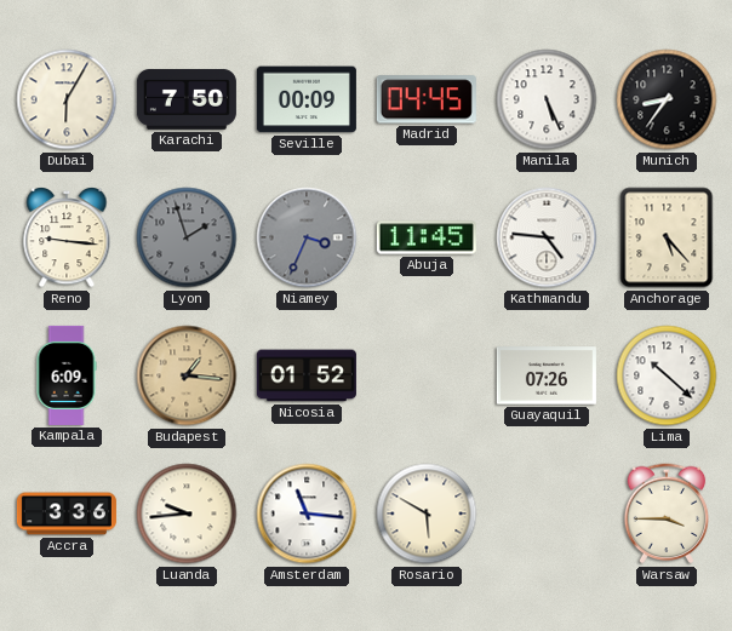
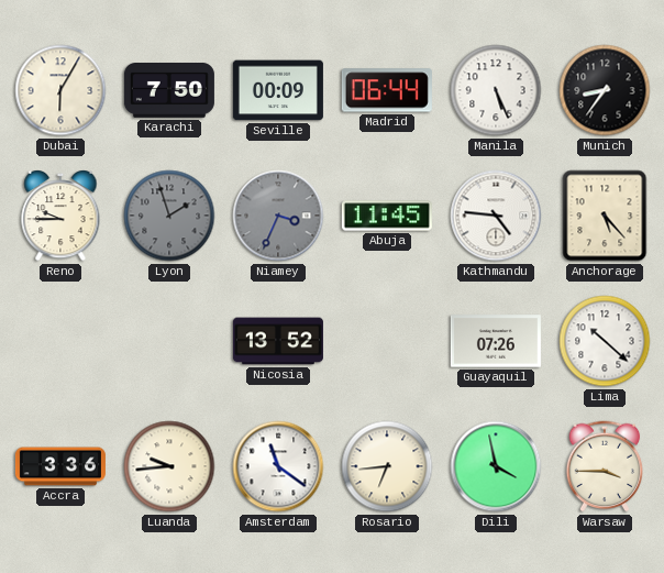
Madrid: 04:45 -> 06:44 (387, 90)
Reno: 9:16 -> 9:45 (60, 217)
Kampala: 6:09 -> none (67, 375)
Budapest: 1:16 -> none (187, 375)
Nicosia: 01:52 -> 13:52 (278, 341)
Amsterdam: 11:16 -> 11:21 (278, 466)
Rosario: 5:50 -> 6:44 (387, 466)
Dili: none -> 3:58 (496, 466)
